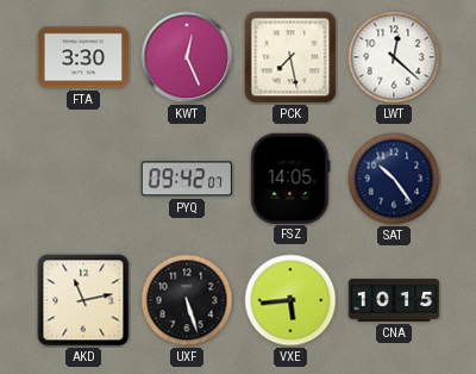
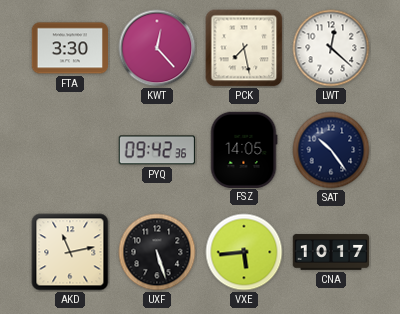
KWT: 12:26 -> 12:23 (157, 48)
PYQ: 09:42:07 -> 09:42:36 (157, 150)
CNA: 10:15 -> 10:17 (331, 252)
